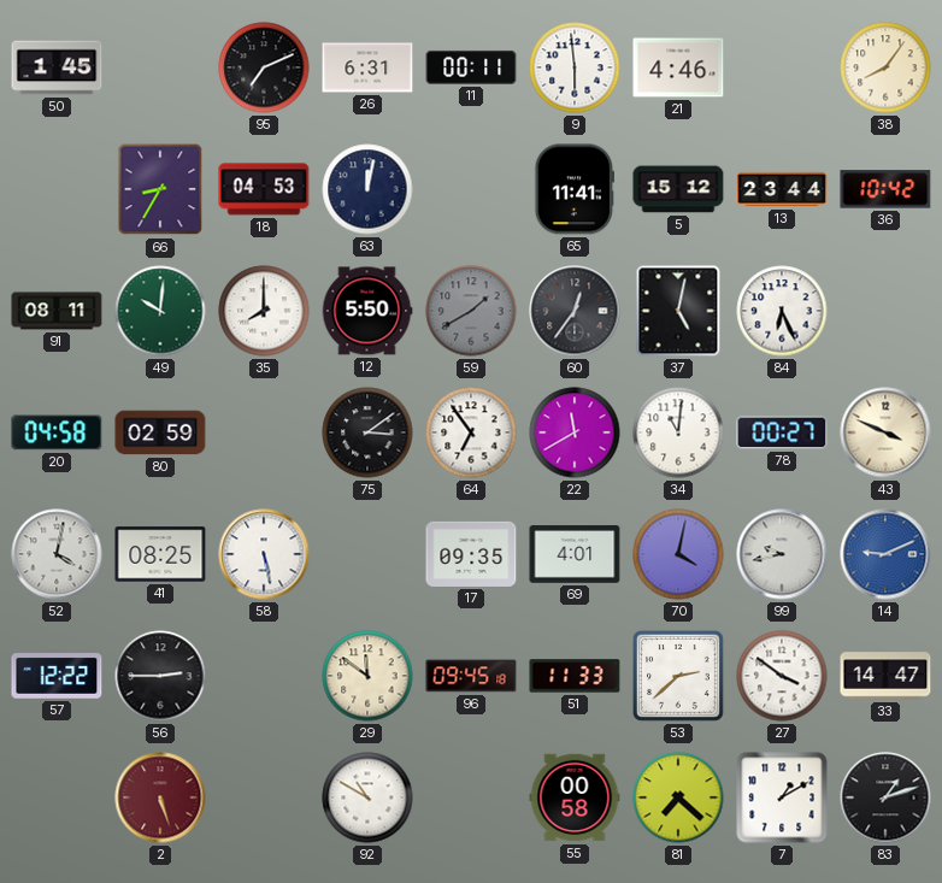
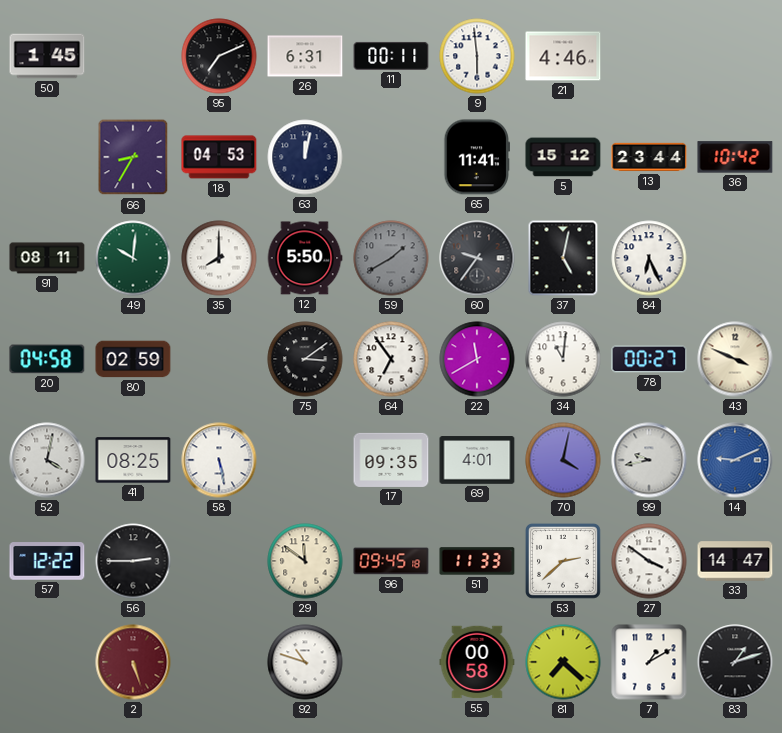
38: 8:06 -> none (885, 67)
60: 12:36 -> 9:36 (477, 258)
92: 10:50 -> 10:48 (305, 662)
